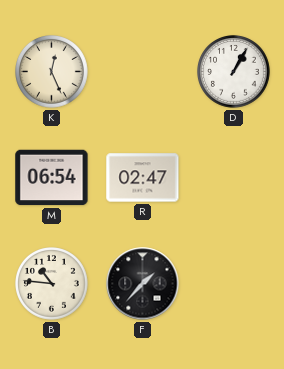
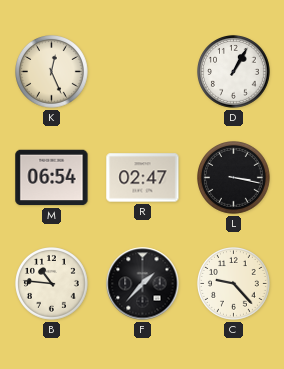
L: none -> 3:17 (234, 178)
C: none -> 9:23 (234, 284)
